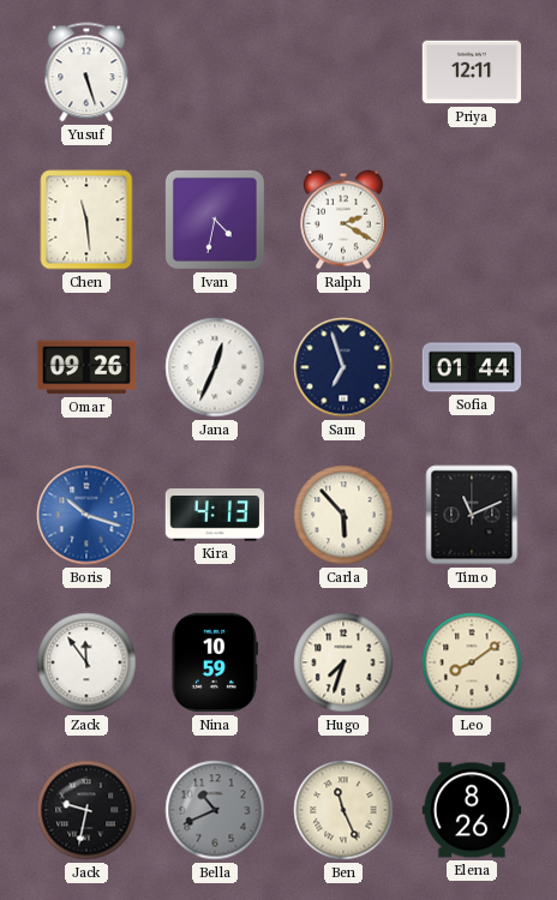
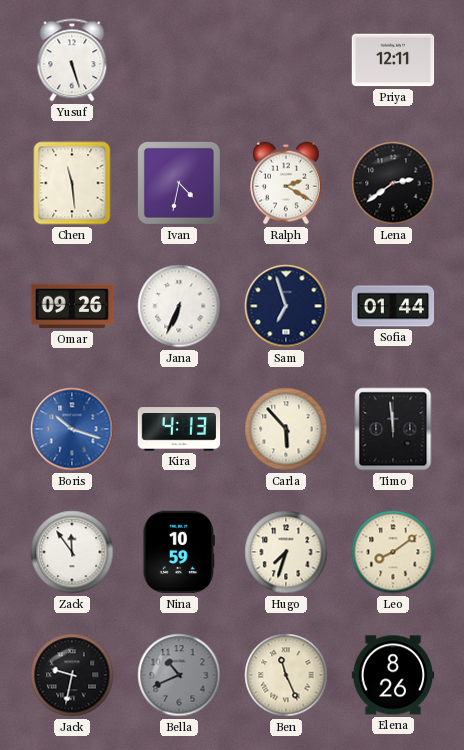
Lena: none -> 2:39 (393, 183)
Jana: 12:34 -> 6:34 (179, 306)
Timo: 11:11 -> 11:59 (393, 429)
